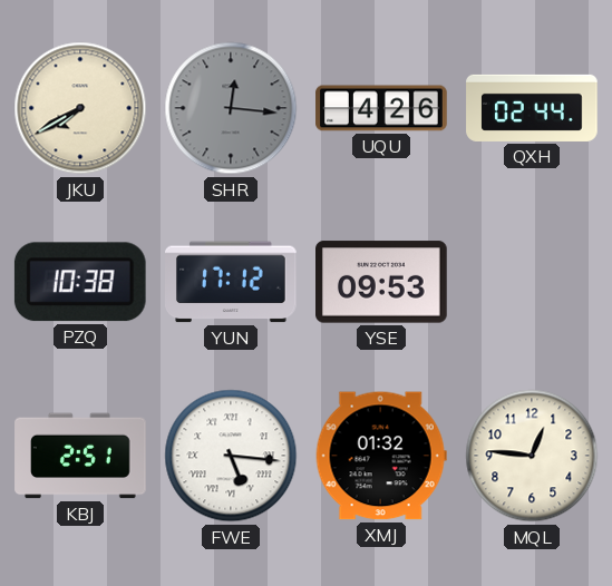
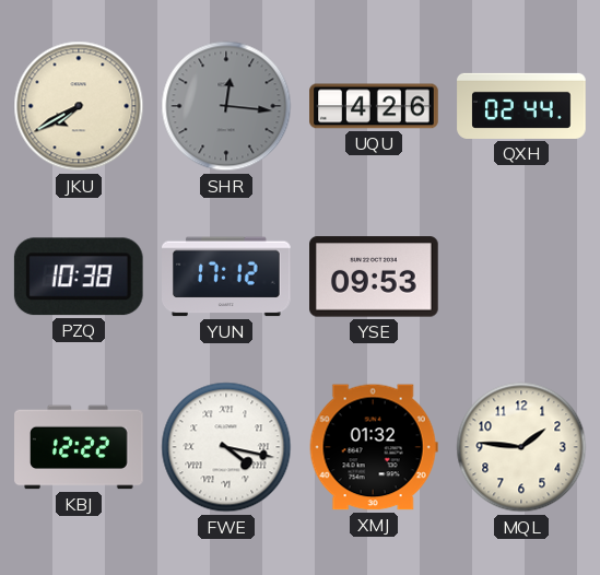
KBJ: 2:51 -> 12:22 (79, 447)
FWE: 5:16 -> 4:17 (226, 447)
MQL: 12:46 -> 1:46 (521, 447)
